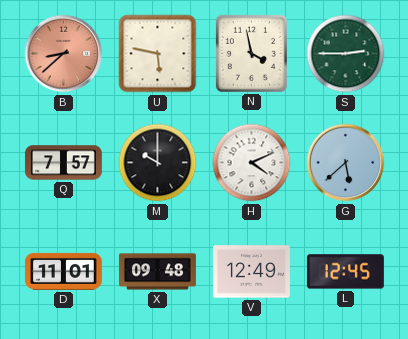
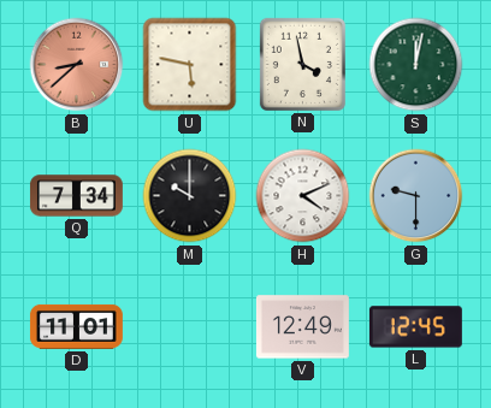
S: 2:45 -> 12:02 (416, 65)
Q: 7:57 -> 7:34 (76, 196)
G: 5:38 -> 9:30 (416, 196)
X: 09:48 -> none (157, 272)
